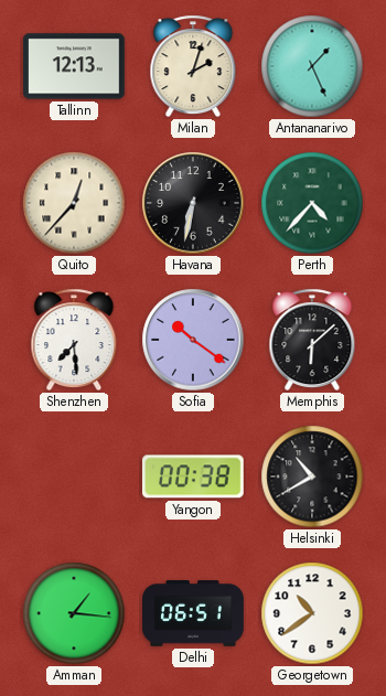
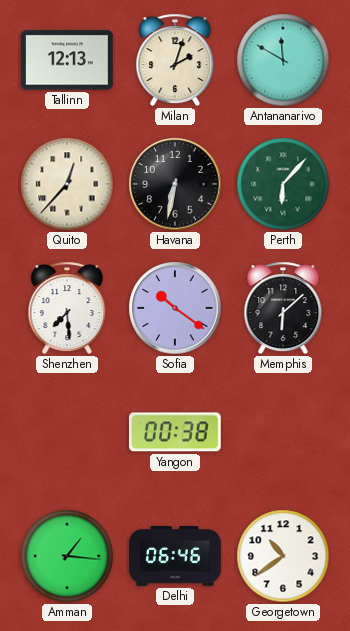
Antananarivo: 1:26 -> 11:50 (283, 60)
Perth: 4:37 -> 6:07 (283, 184)
Helsinki: 10:40 -> none (312, 477)
Delhi: 06:51 -> 06:46 (175, 556)
